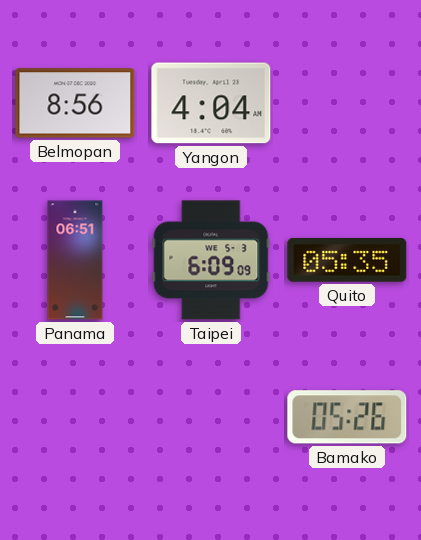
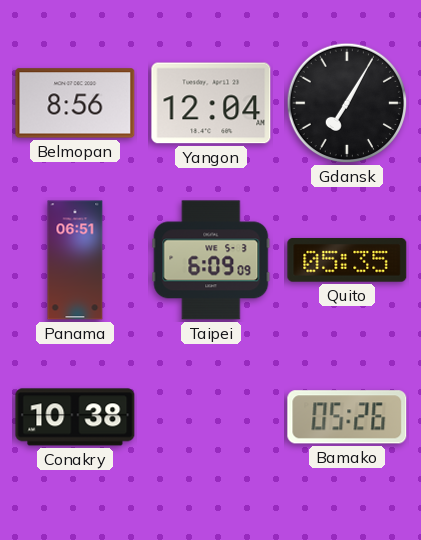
Yangon: 4:04 -> 12:04 (211, 103)
Gdansk: none -> 7:05 (347, 103)
Conakry: none -> 10:38 (75, 417)
